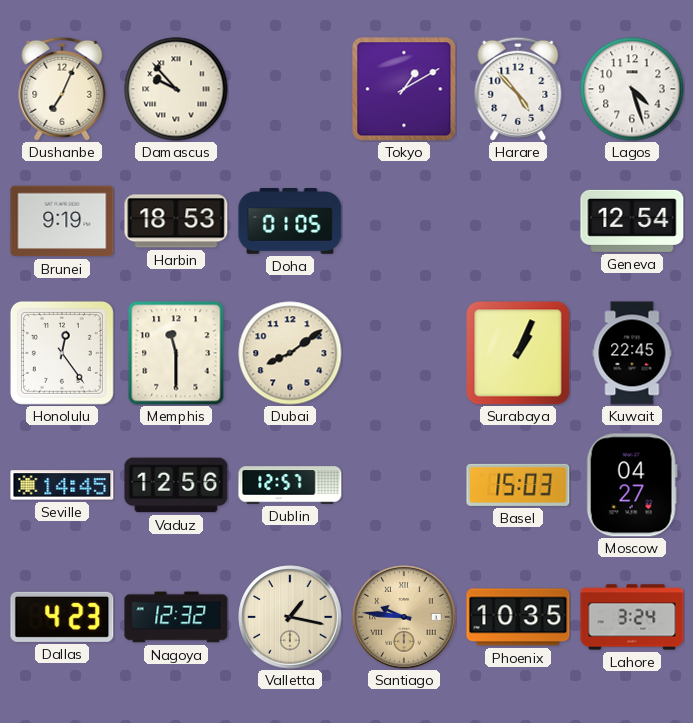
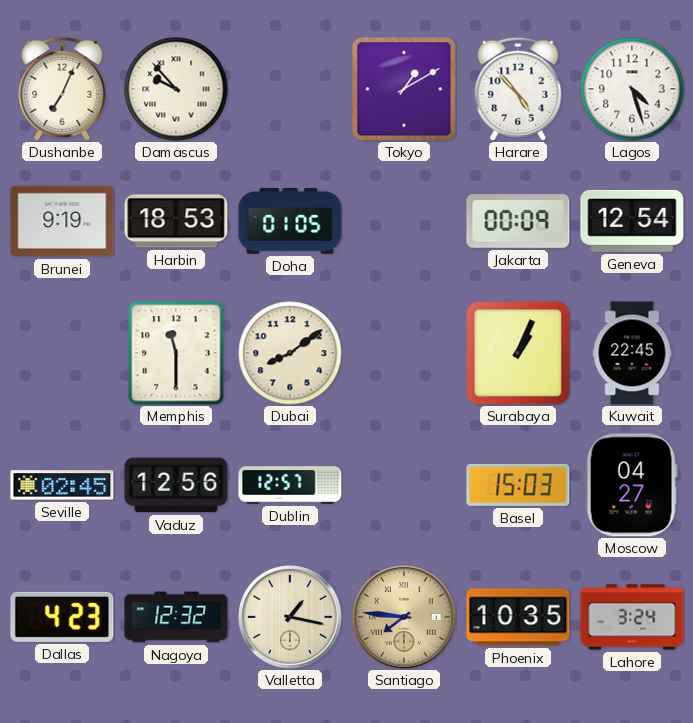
Jakarta: none -> 00:09 (518, 221)
Honolulu: 12:24 -> none (62, 353)
Seville: 14:45 -> 02:45 (62, 485)
Santiago: 9:46 -> 7:46 (404, 617)
